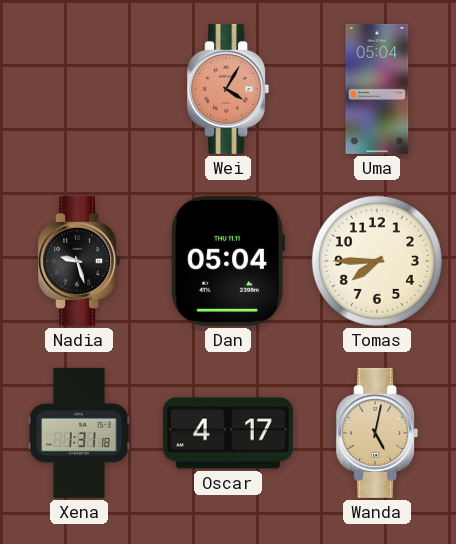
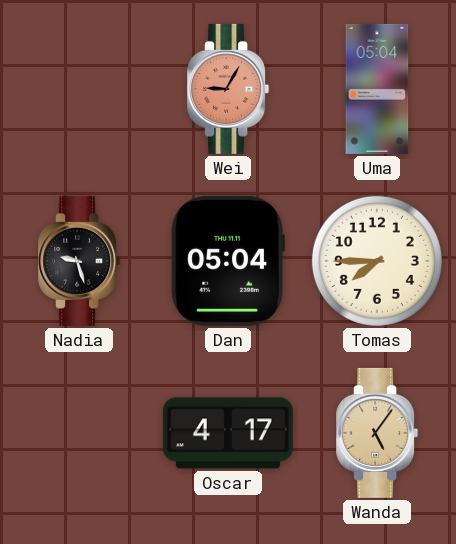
Wei: 4:05 -> 9:05 (228, 89)
Xena: 1:31 -> none (79, 433)
Wanda: 5:02 -> 5:06 (377, 433)
